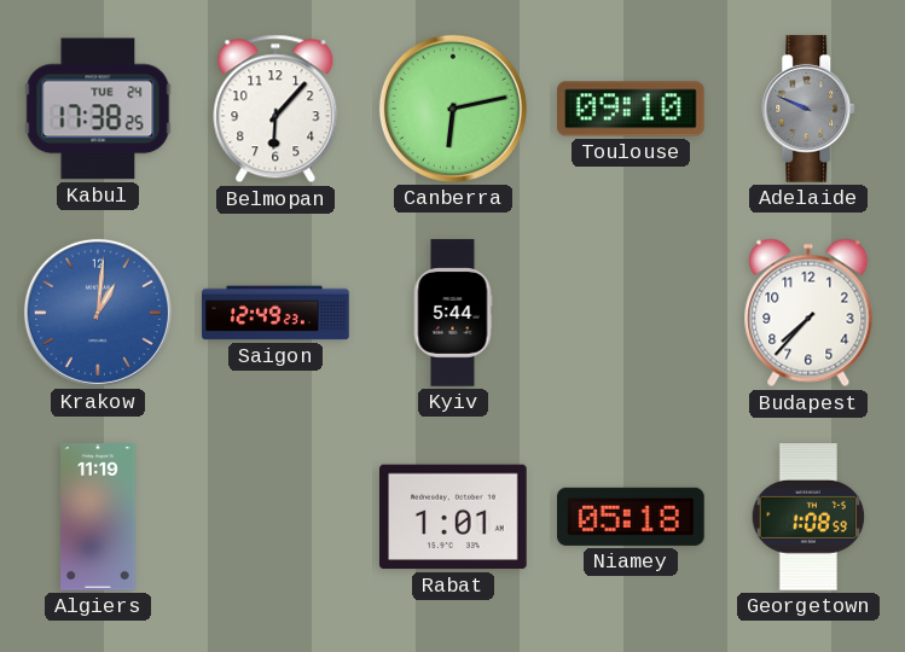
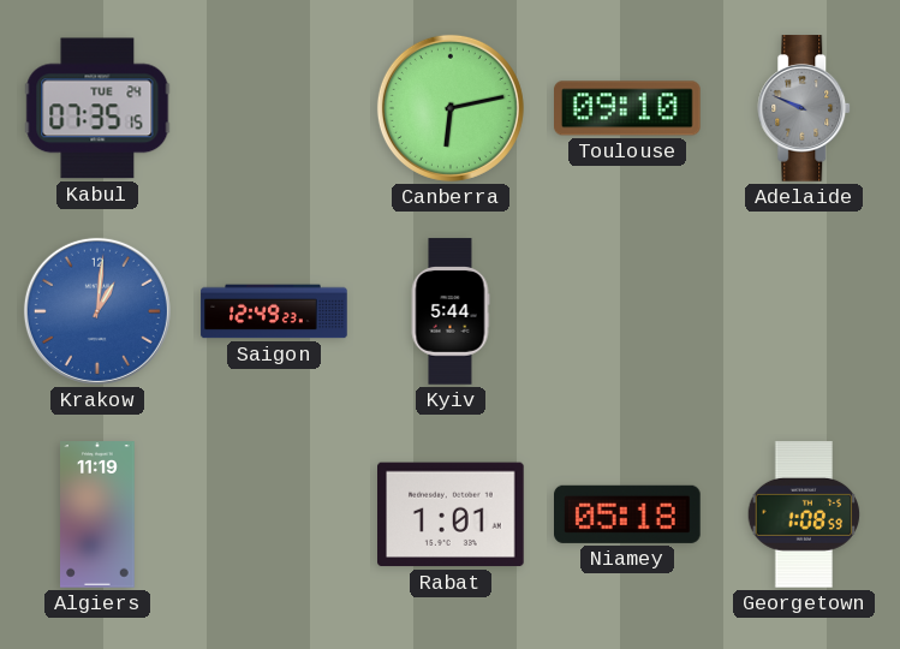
Kabul: 17:38 -> 07:35 (97, 108)
Belmopan: 6:07 -> none (275, 109)
Budapest: 7:37 -> none (808, 313)
